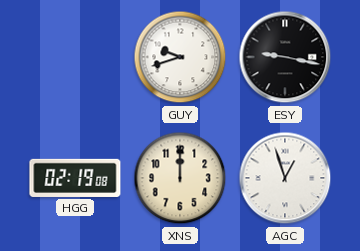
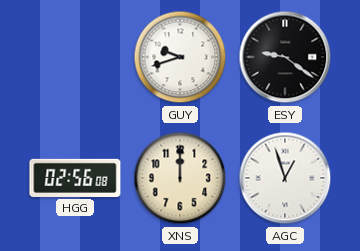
ESY: 9:17 -> 9:21 (285, 57)
HGG: 02:19 -> 02:56 (75, 178)
